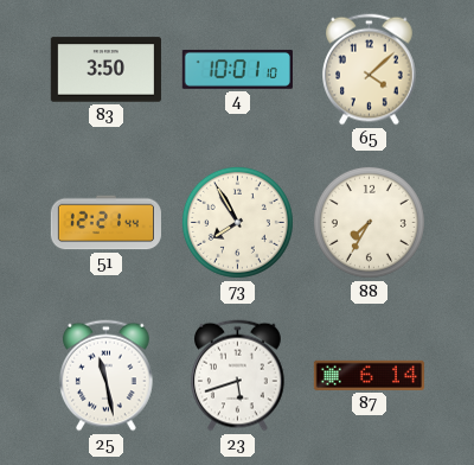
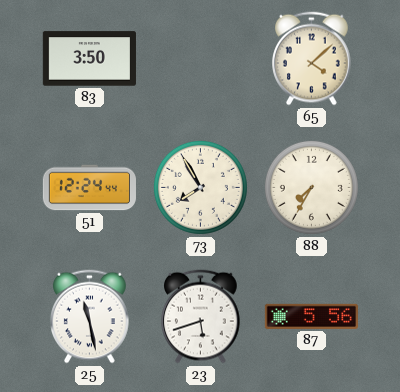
4: 10:01 -> none (237, 69)
51: 12:21 -> 12:24 (89, 188)
87: 6:14 -> 5:56 (311, 316)
